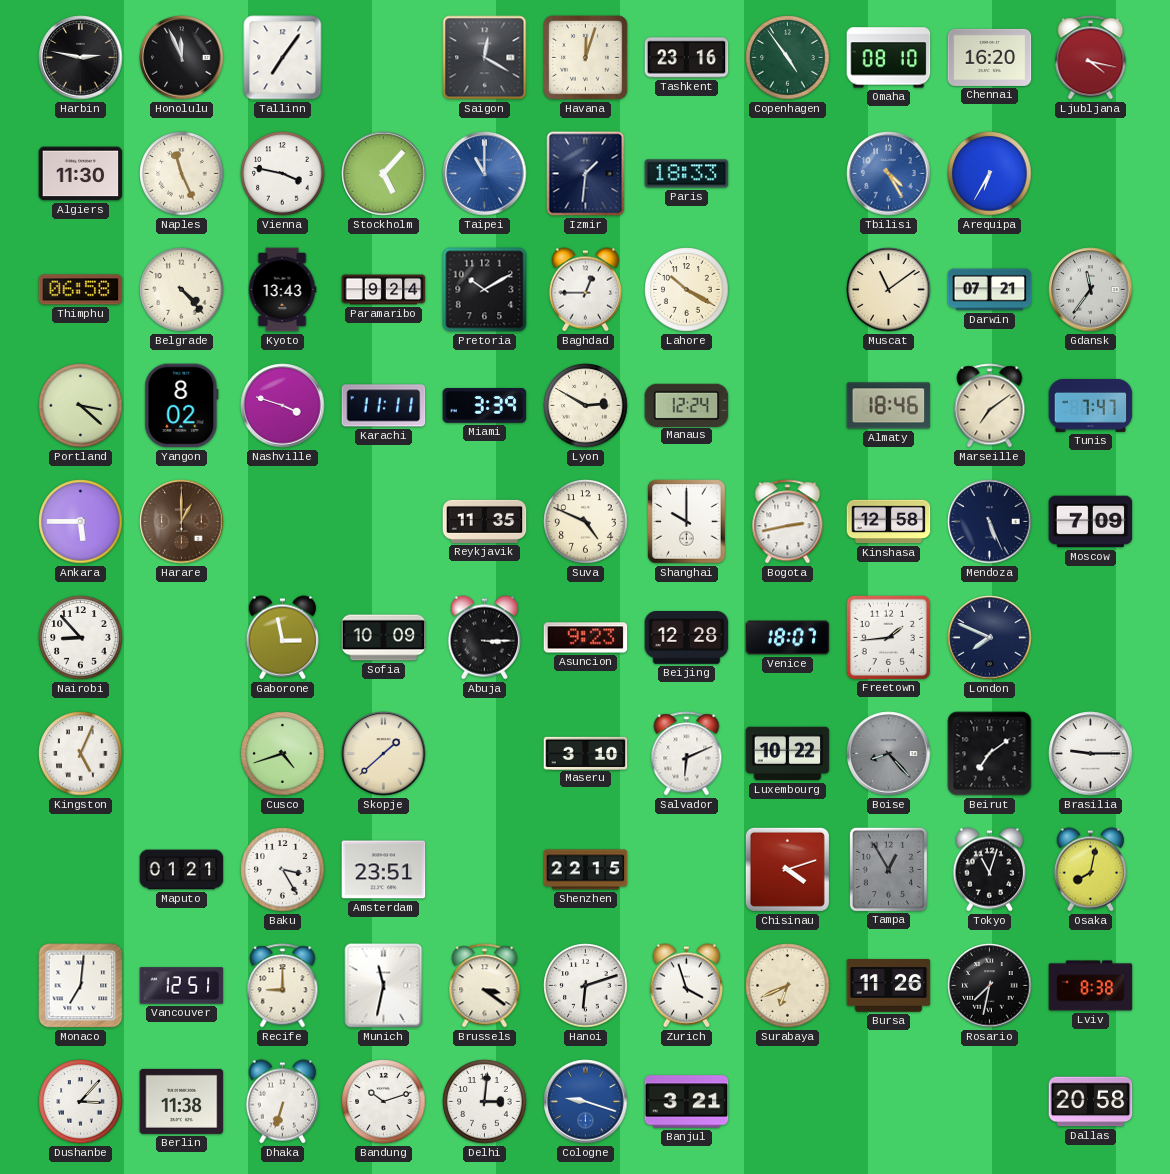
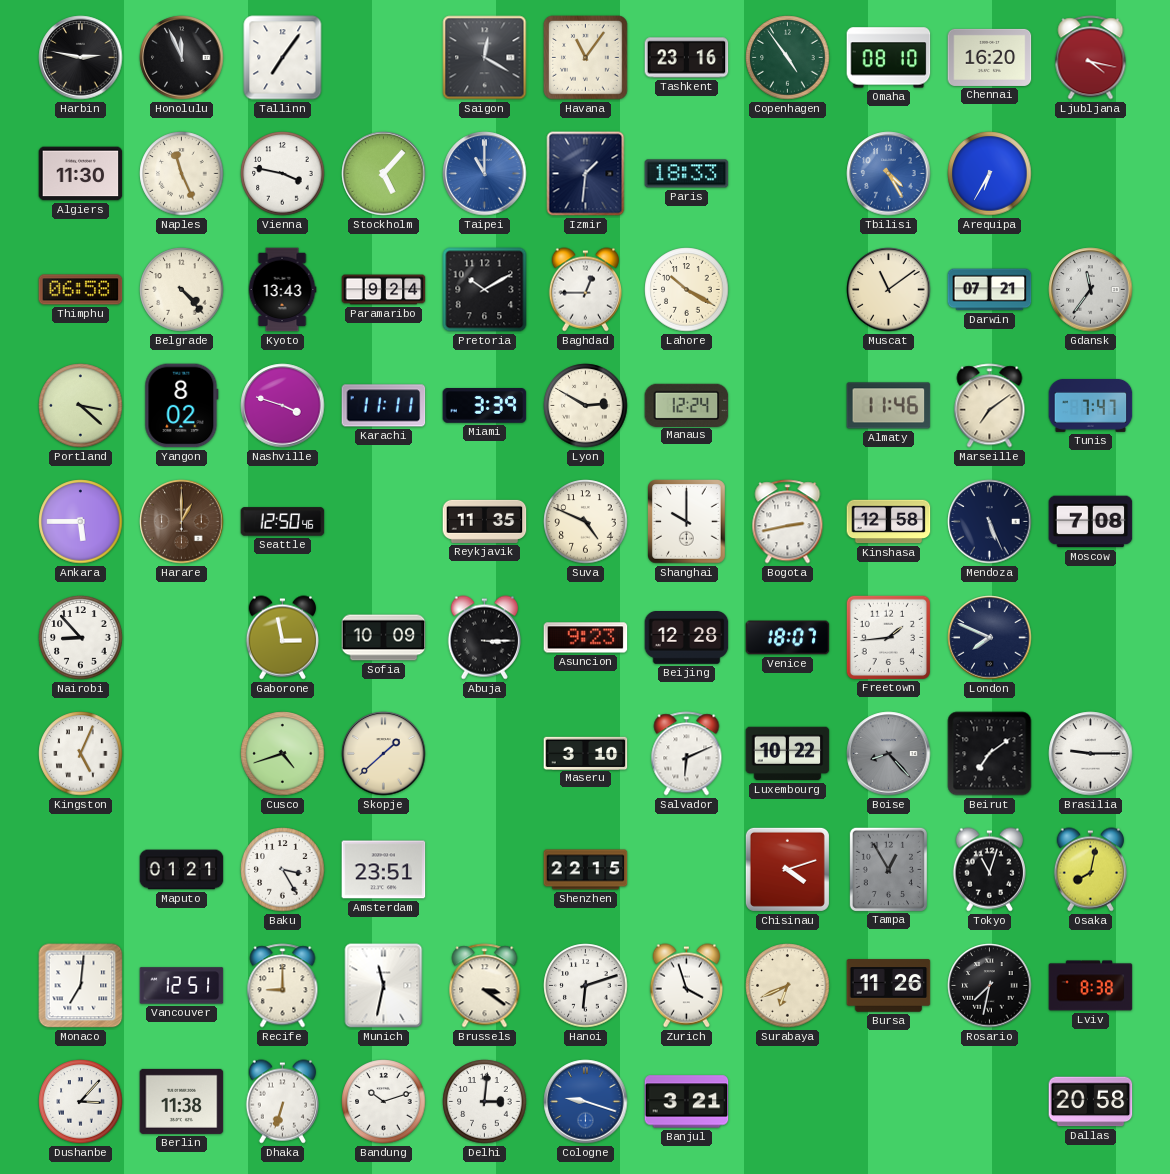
Havana: 12:03 -> 11:06 (586, 58)
Almaty: 18:46 -> 11:46 (889, 406)
Seattle: none -> 12:50 (283, 522)
Moscow: 7:09 -> 7:08 (1091, 522)
